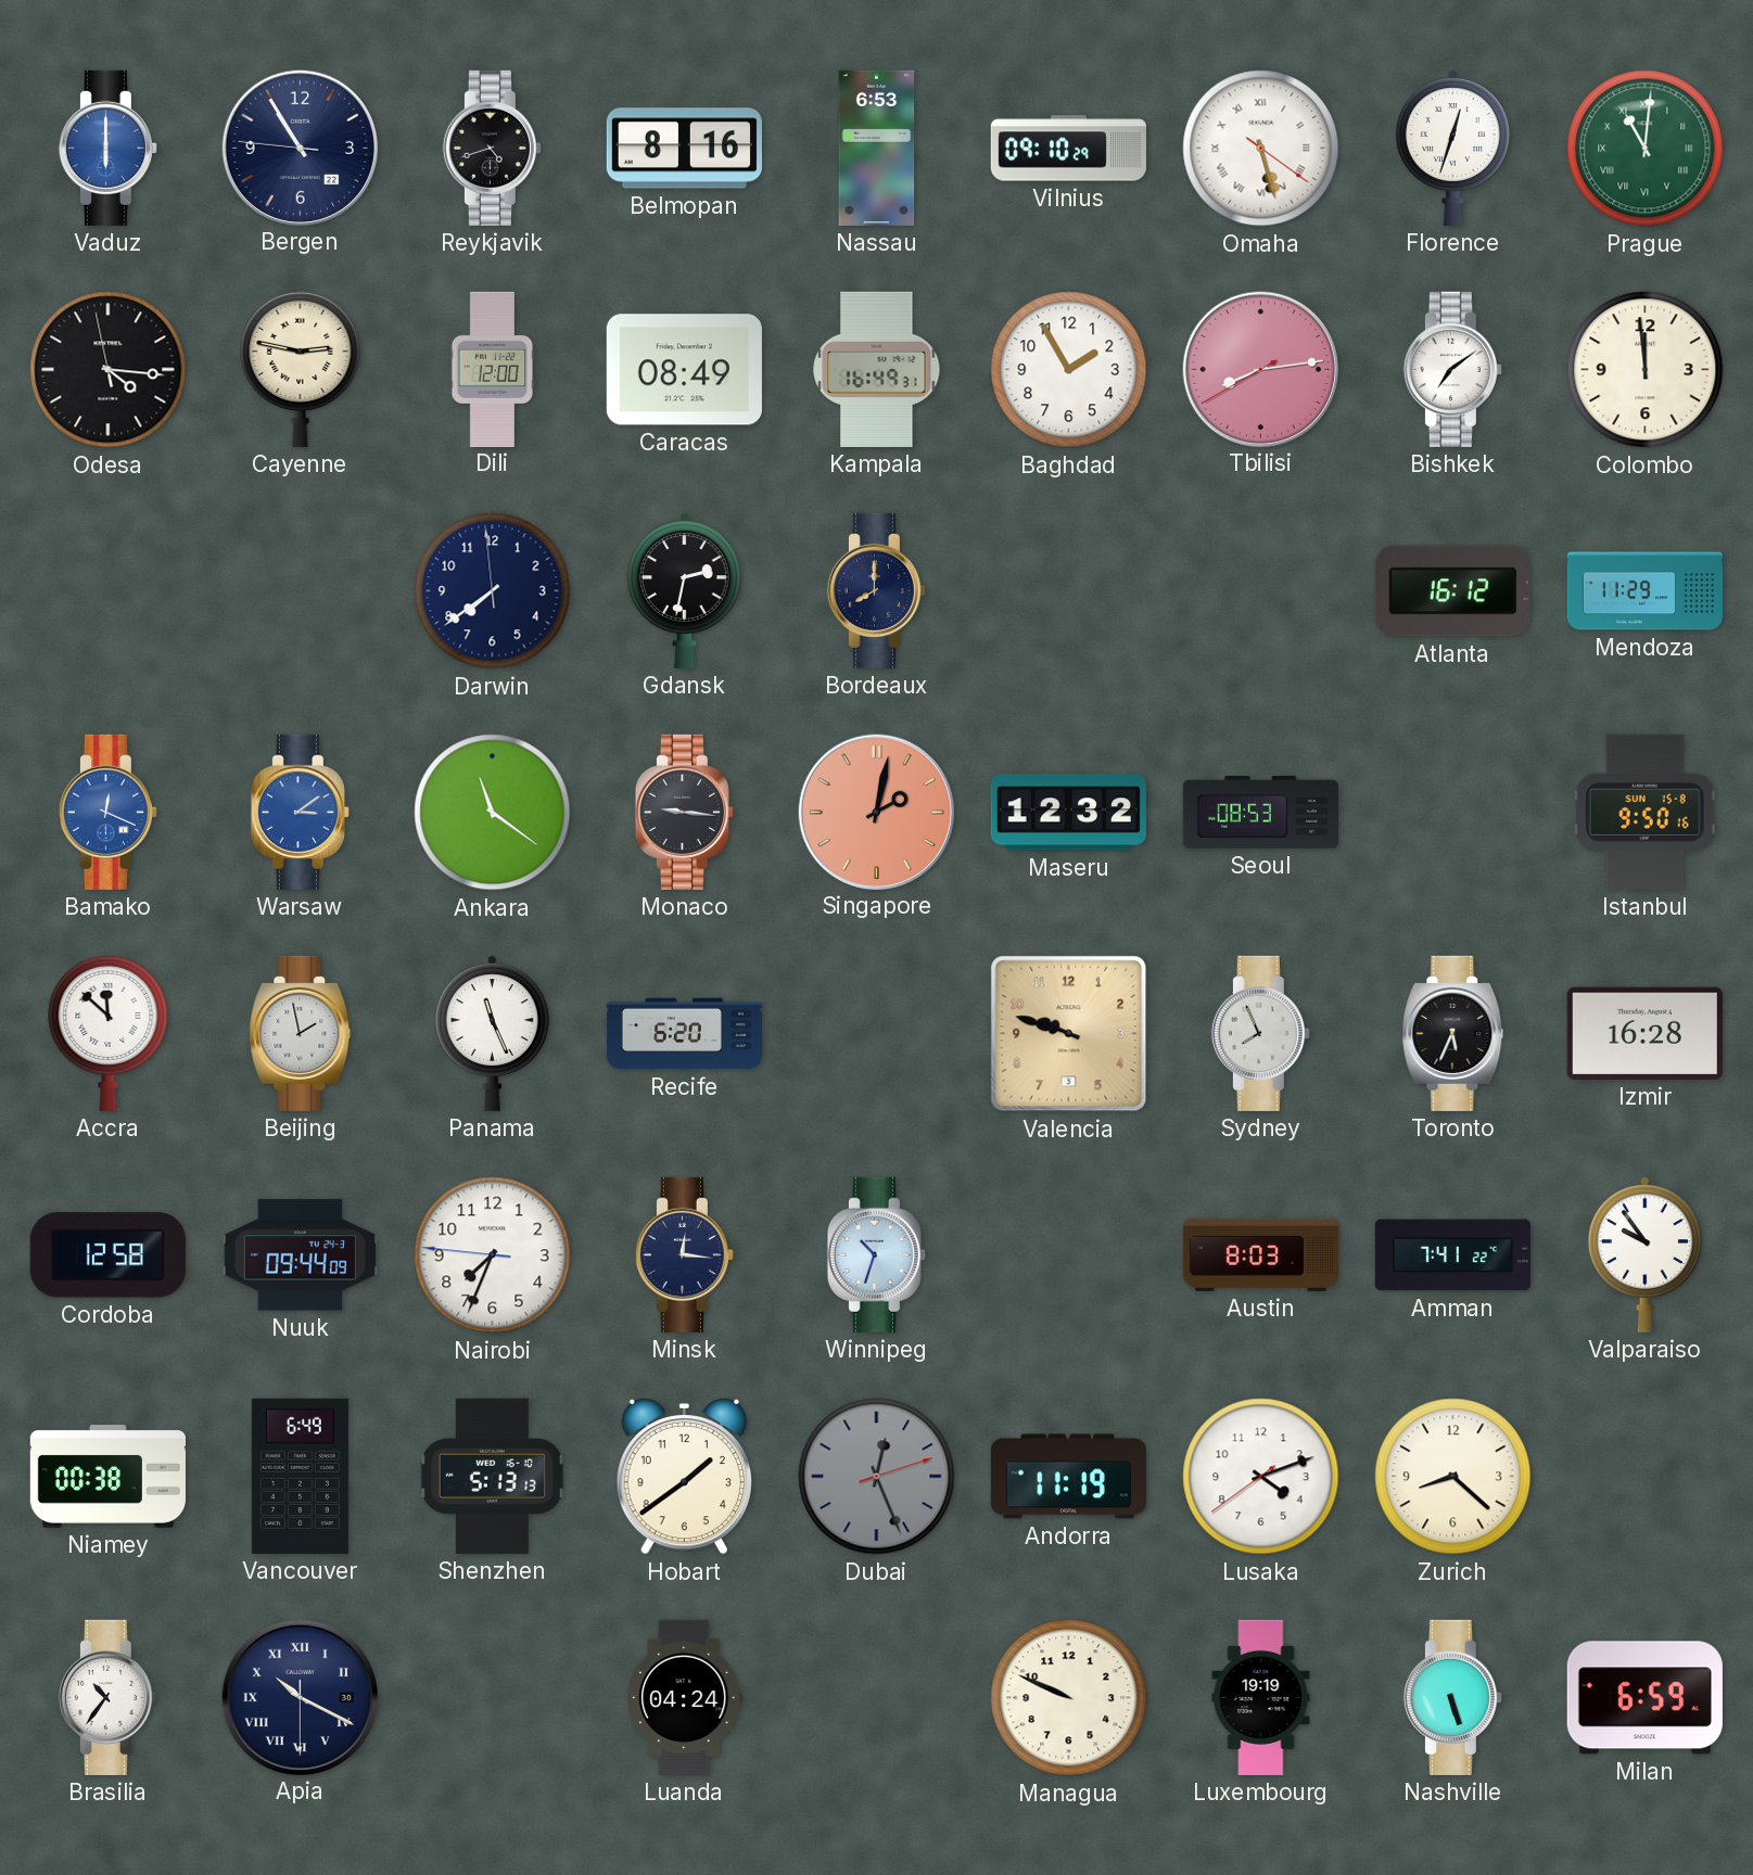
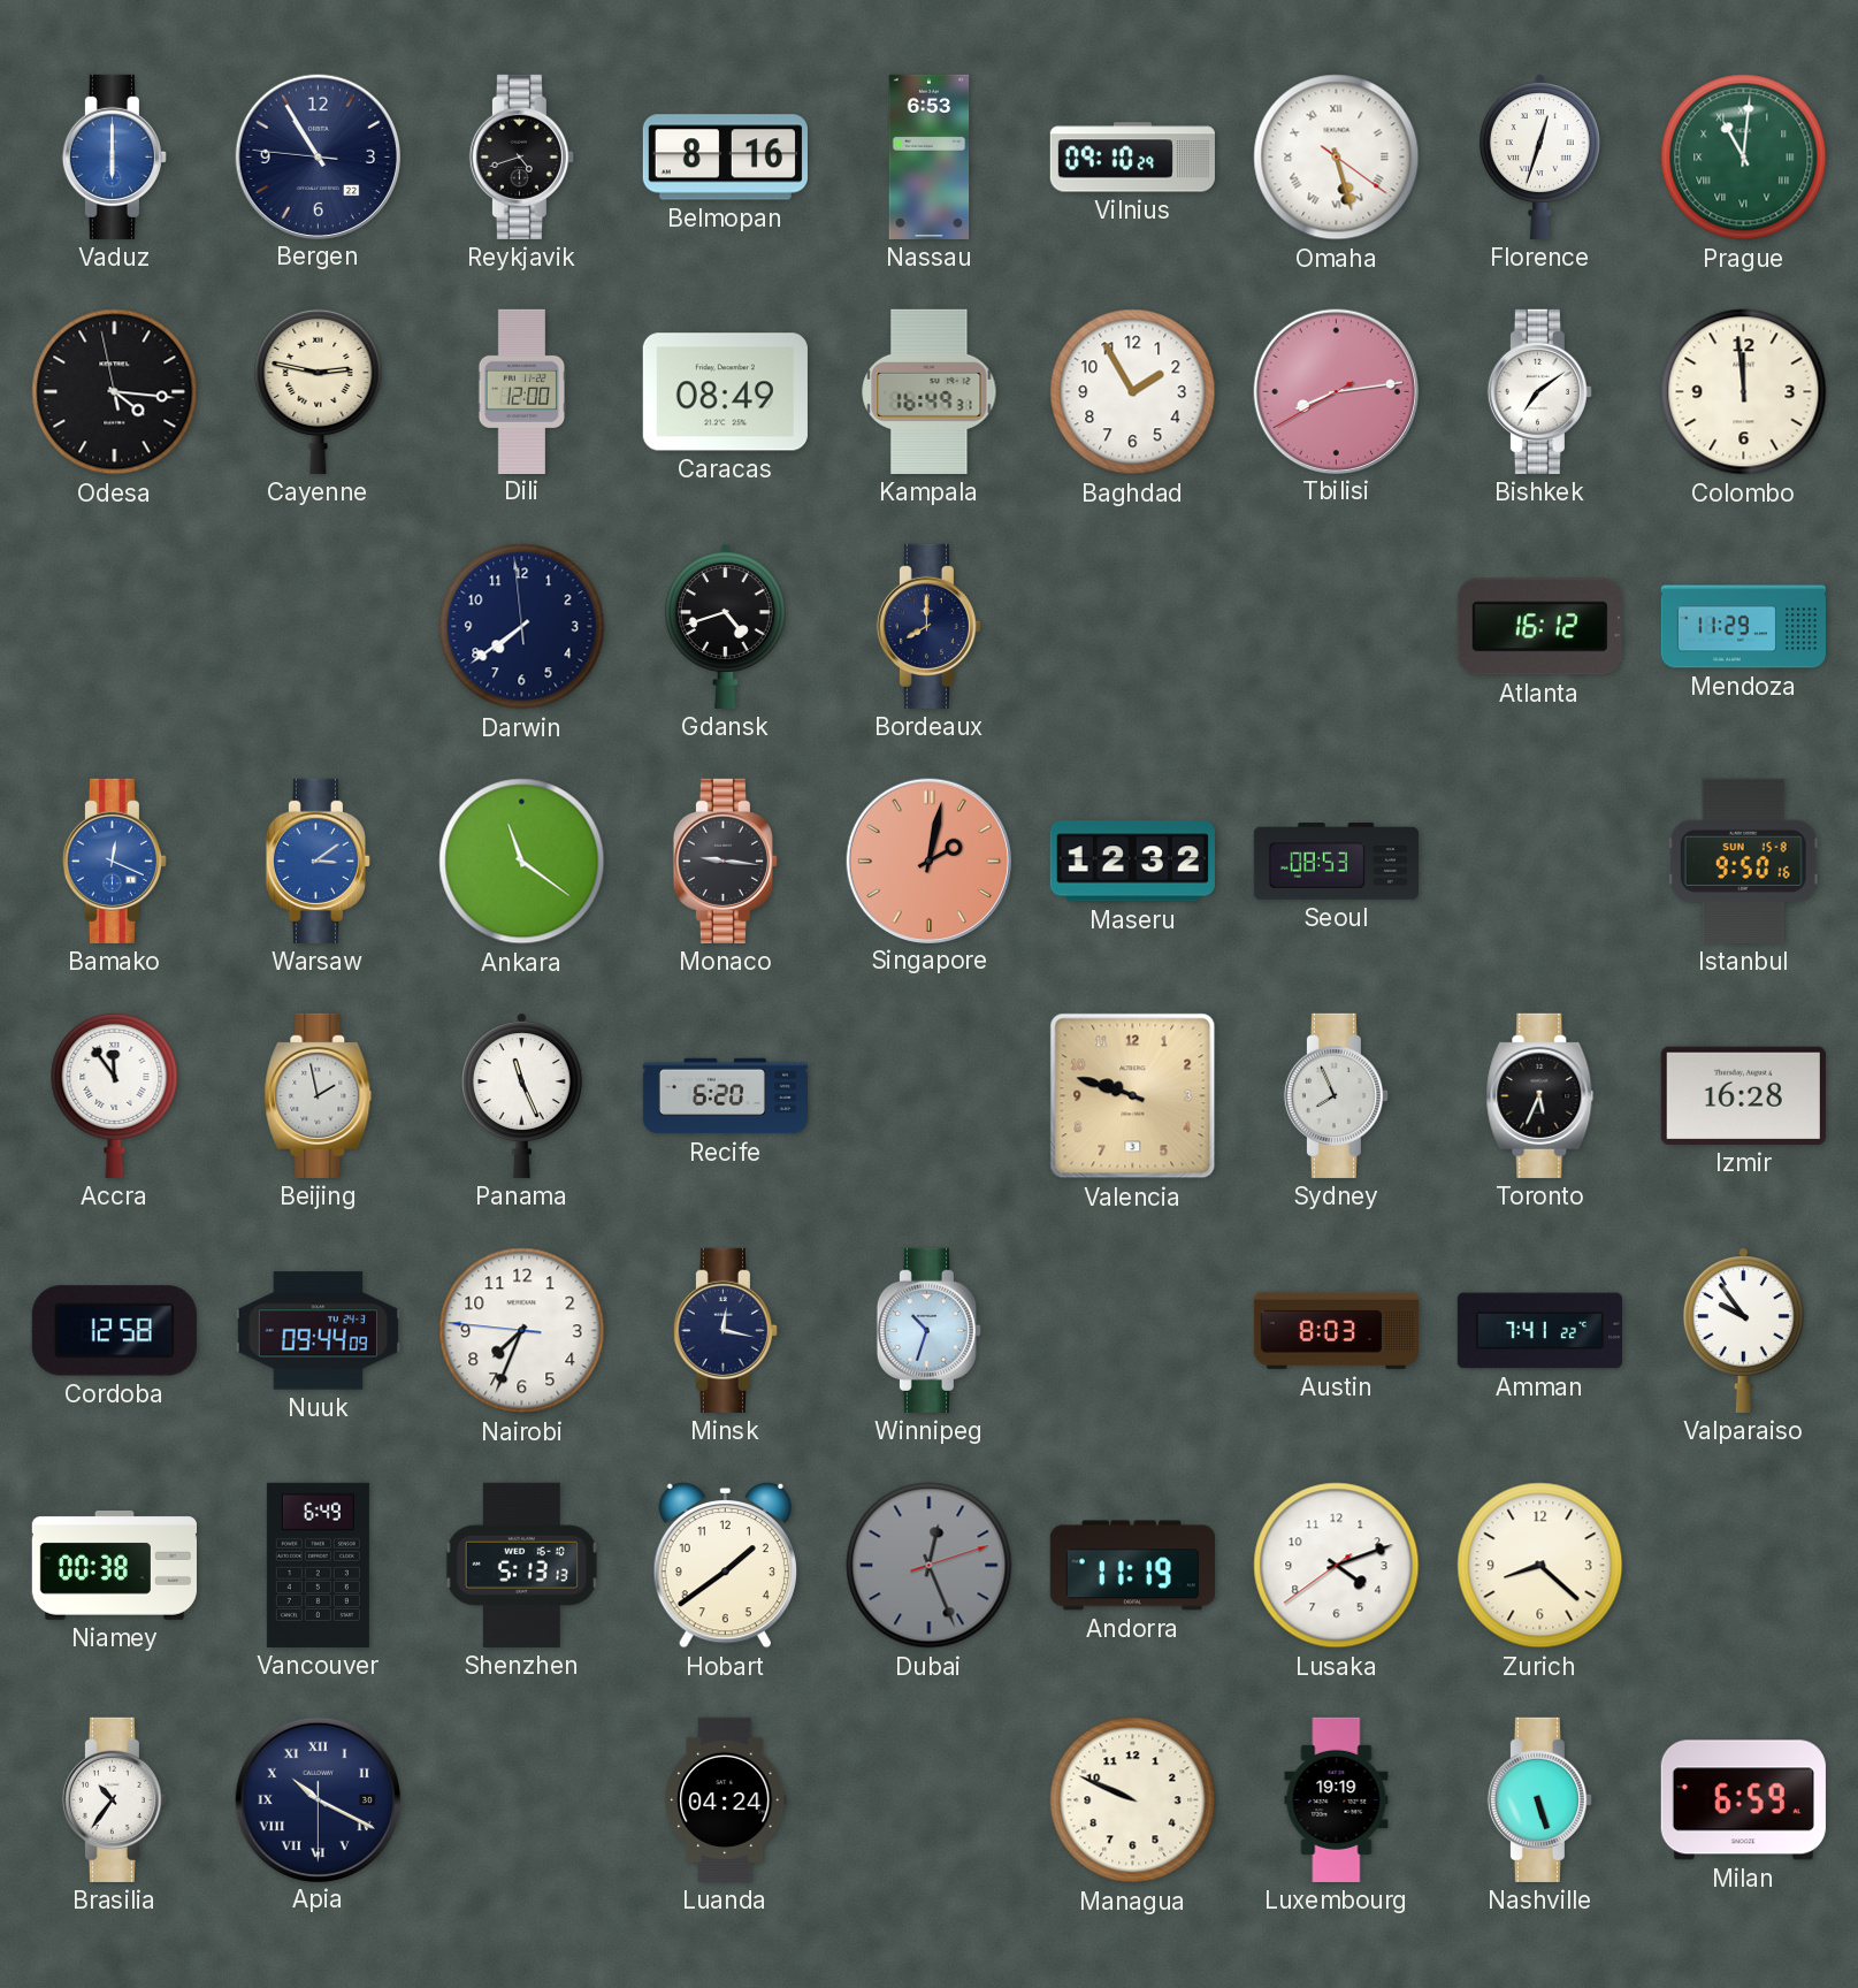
Gdansk: 2:32 -> 4:42 (725, 626)
Accra: 11:52 -> 11:54 (115, 1095)
Minsk: 12:16 -> 12:17 (725, 1330)
